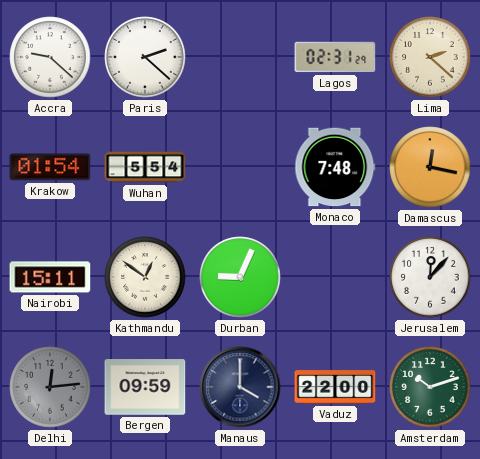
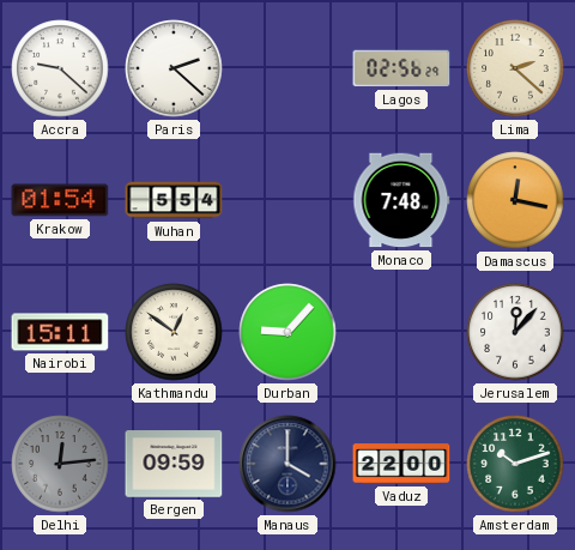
Lagos: 02:31 -> 02:56 (401, 68)
Durban: 9:04 -> 9:07 (287, 332)
